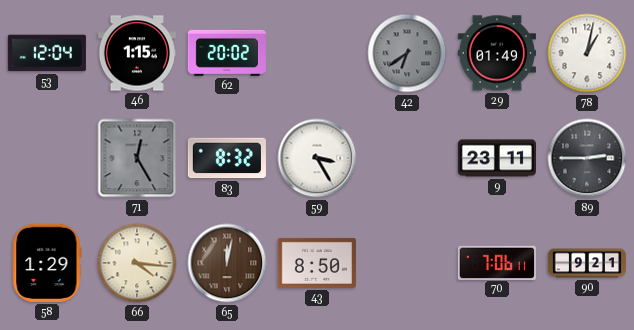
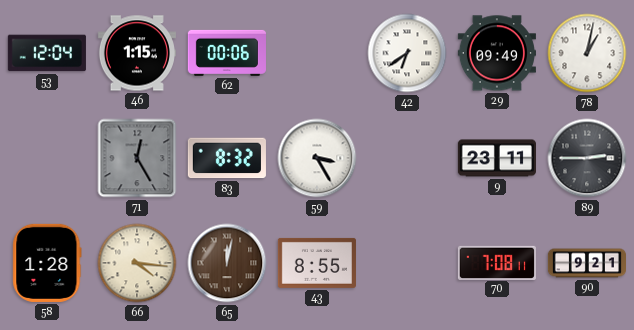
62: 20:02 -> 00:06 (227, 53)
42 dial: grey -> white (407, 53)
29: 01:49 -> 09:49 (497, 53)
58: 1:29 -> 1:28 (47, 263)
43: 8:50 -> 8:55 (317, 263)
70: 7:06 -> 7:08 (497, 262)
